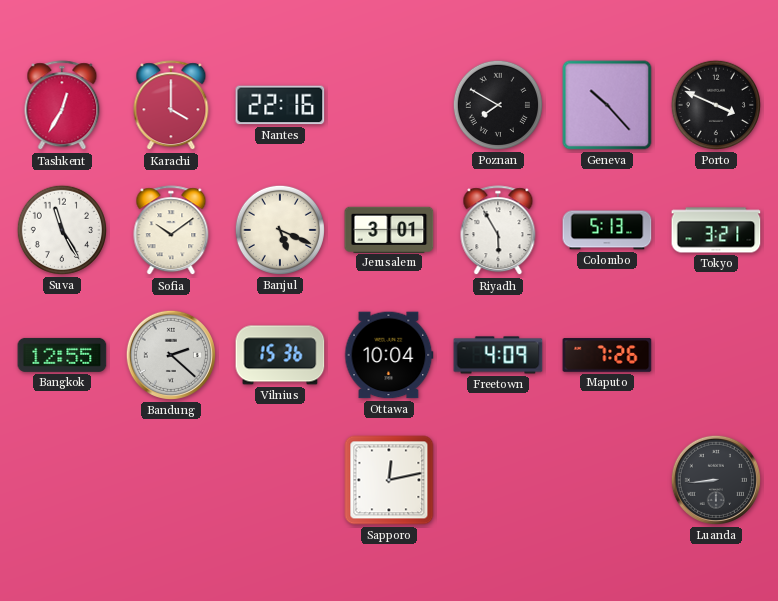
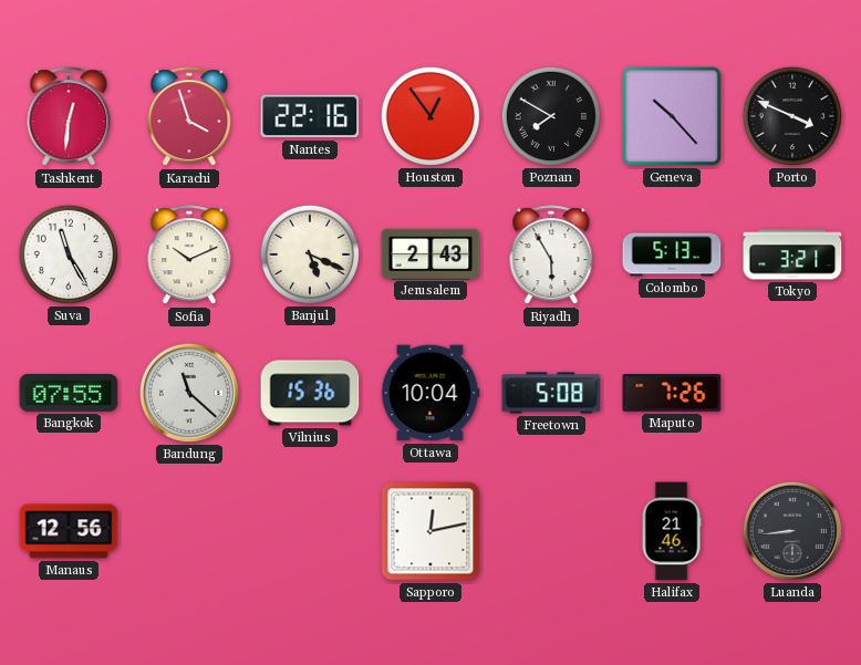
Tashkent: 12:35 -> 12:31 (69, 117)
Karachi: 4:00 -> 3:57 (189, 117)
Houston: none -> 12:54 (430, 116)
Sofia: 10:09 -> 10:11 (189, 256)
Jerusalem: 3:01 -> 2:43 (430, 253)
Bangkok: 12:55 -> 07:55 (69, 393)
Bandung: 2:22 -> 11:22 (189, 393)
Freetown: 4:09 -> 5:08 (551, 393)
Manaus: none -> 12:56 (69, 531)
Halifax: none -> 21:46 (672, 531)
